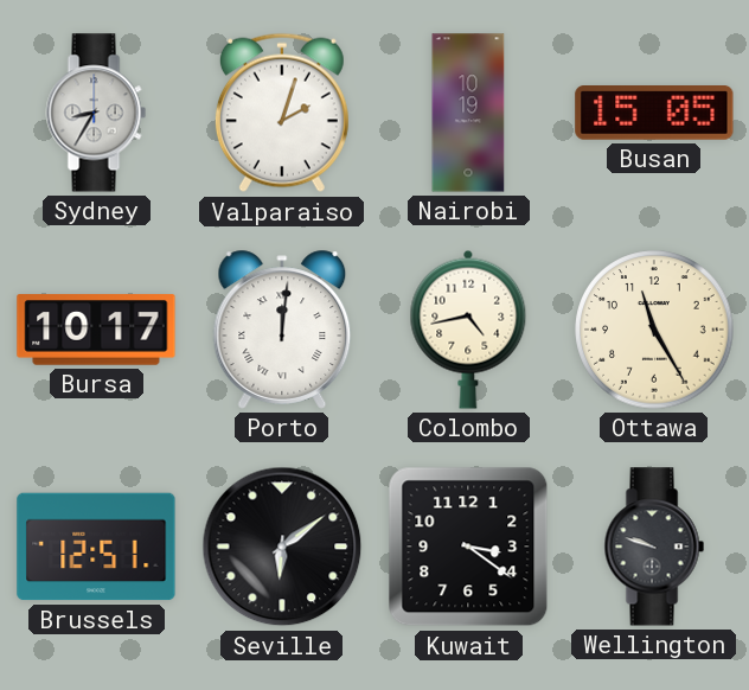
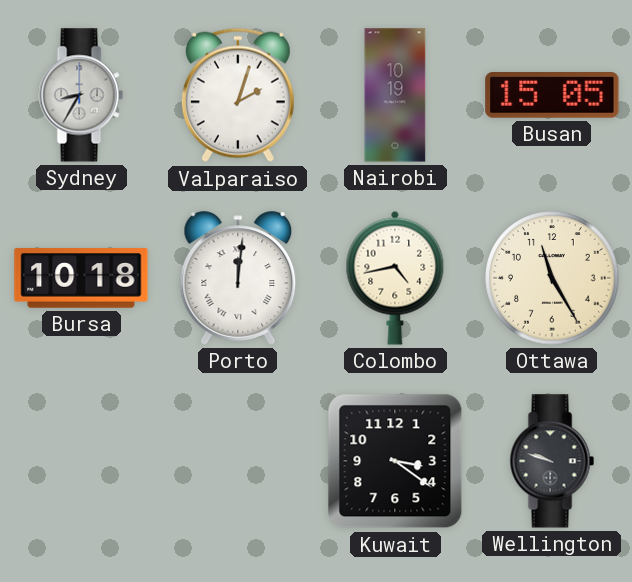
Bursa: 10:17 -> 10:18 (81, 278)
Brussels: 12:51 -> none (96, 547)
Seville: 6:09 -> none (282, 547)
